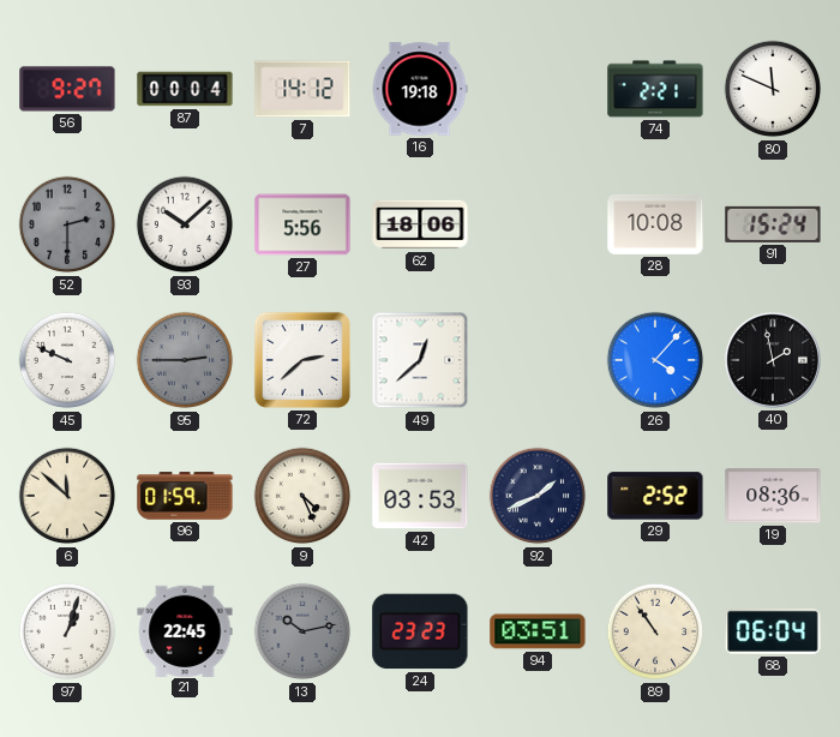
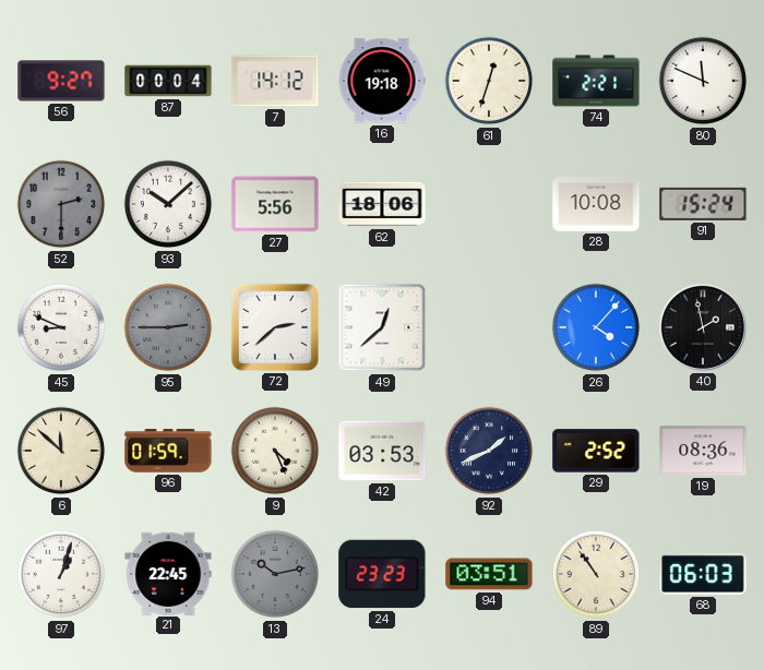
61: none -> 12:33 (489, 81)
45: 9:49 -> 8:49 (61, 327)
68: 06:04 -> 06:03 (703, 574)
